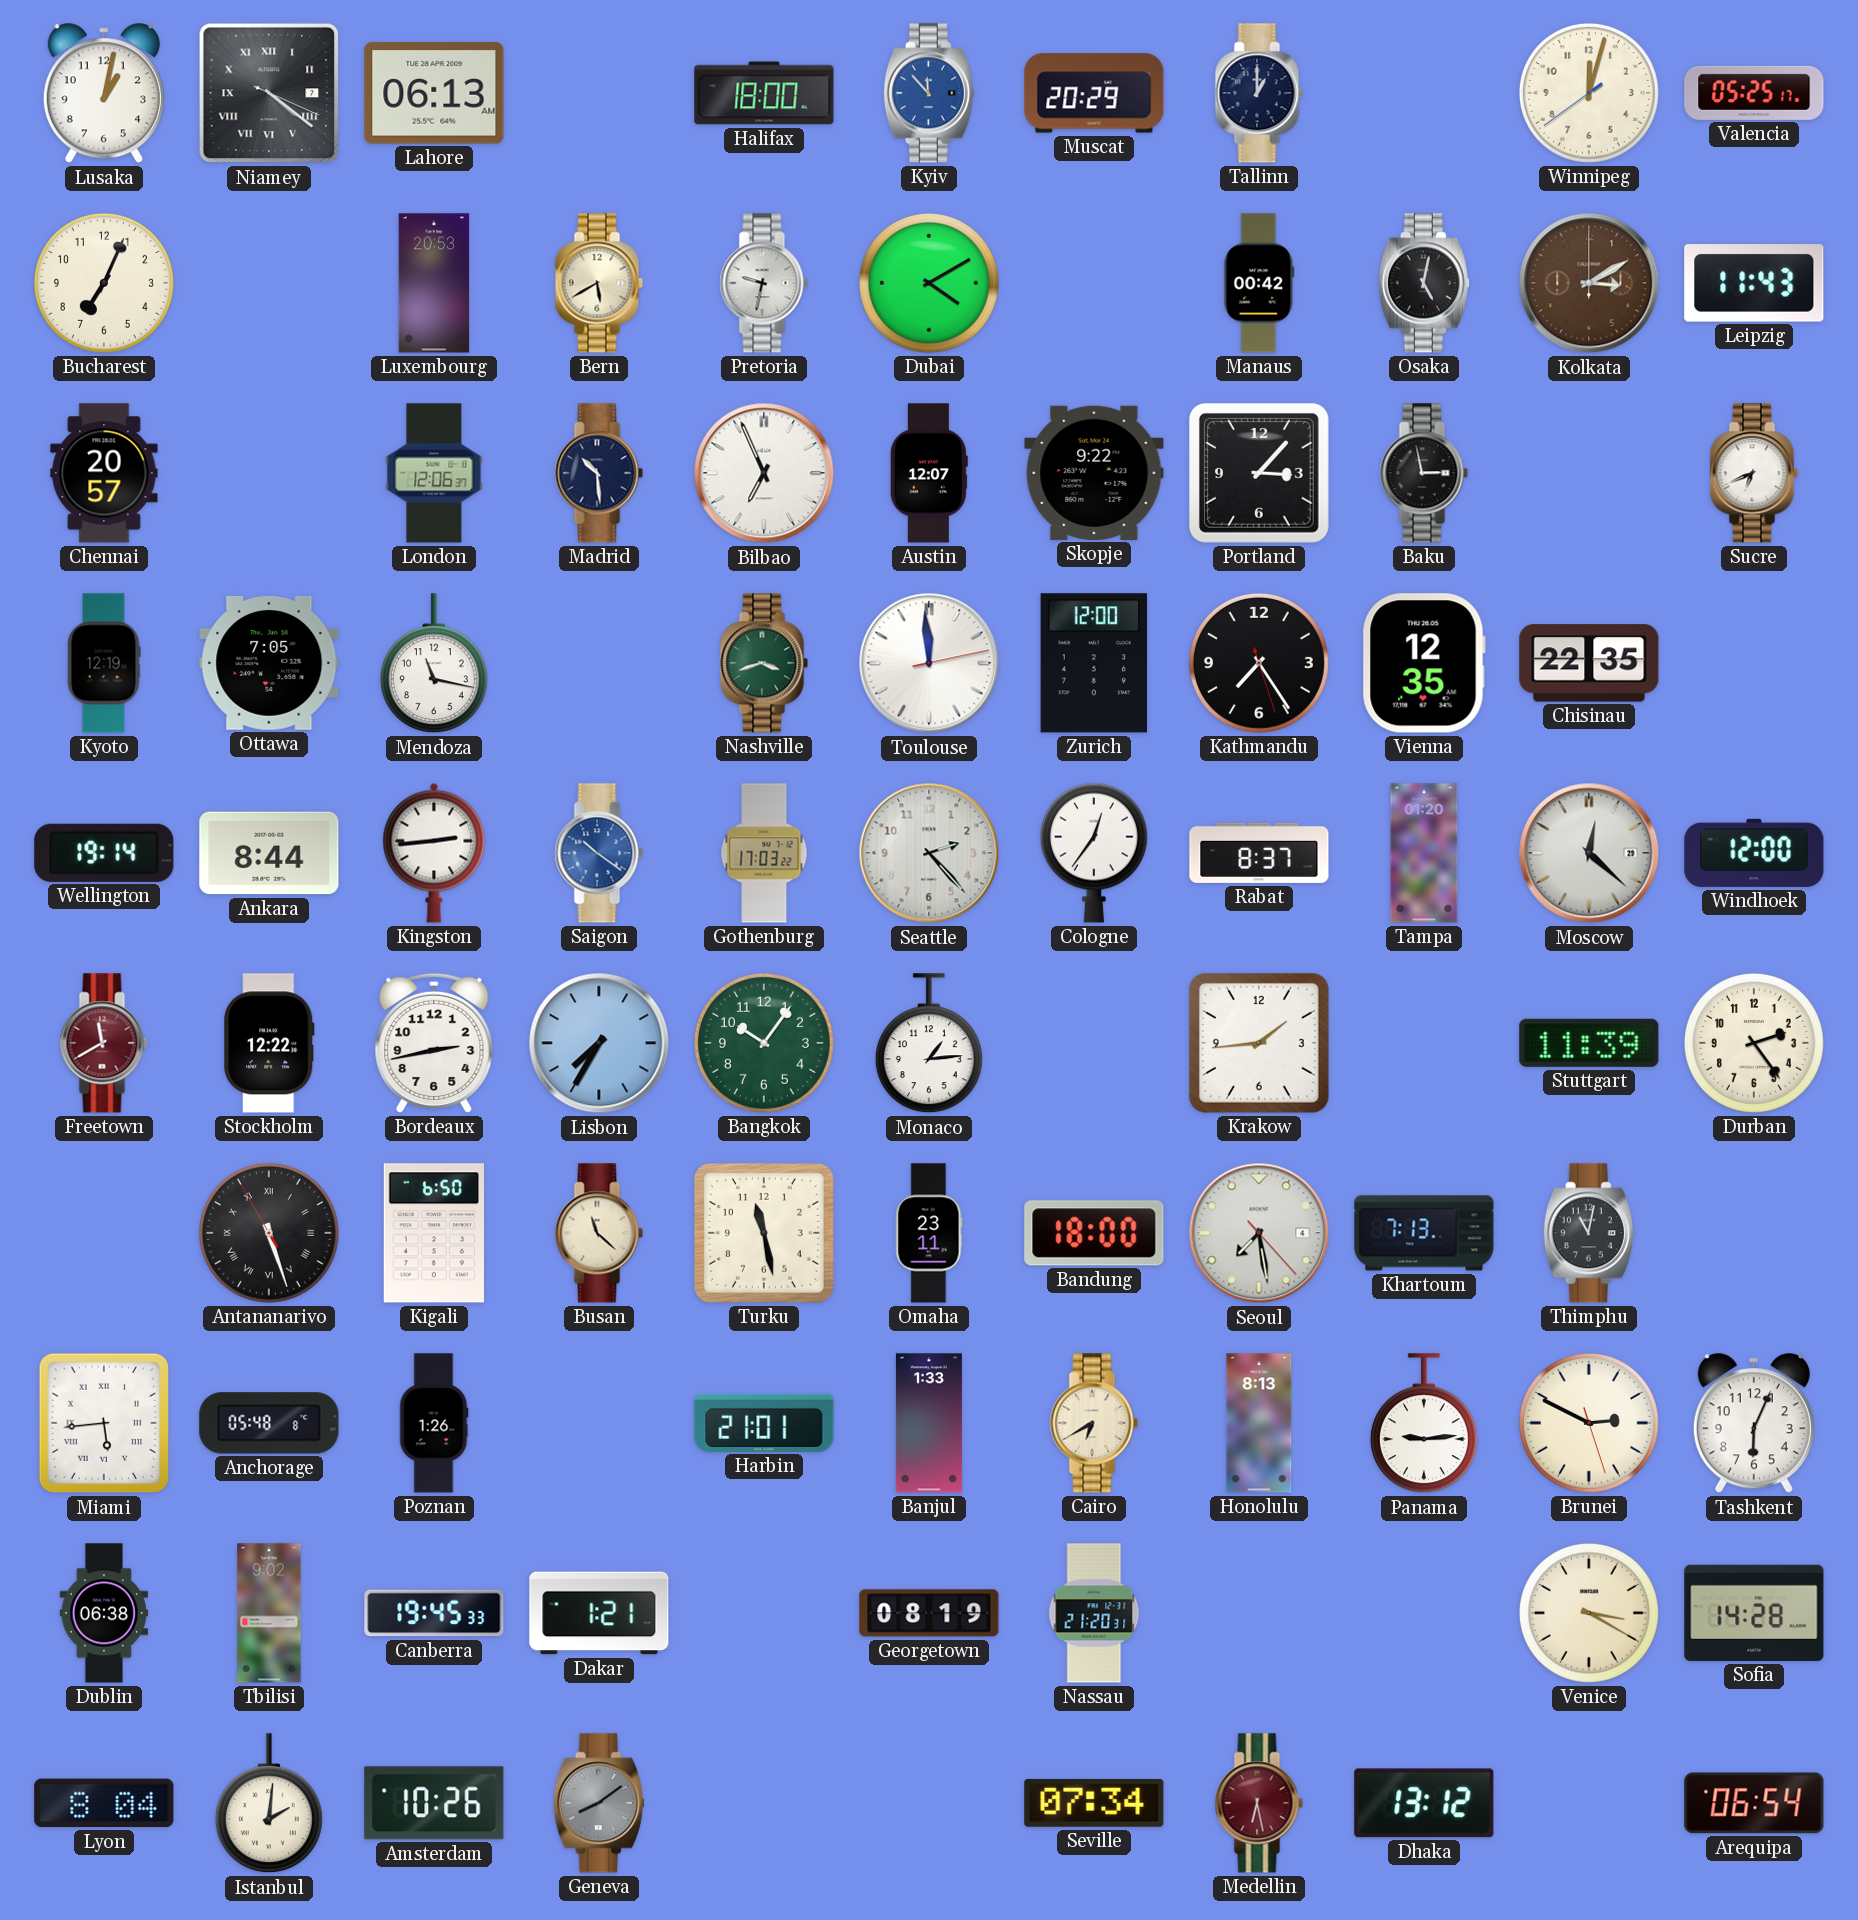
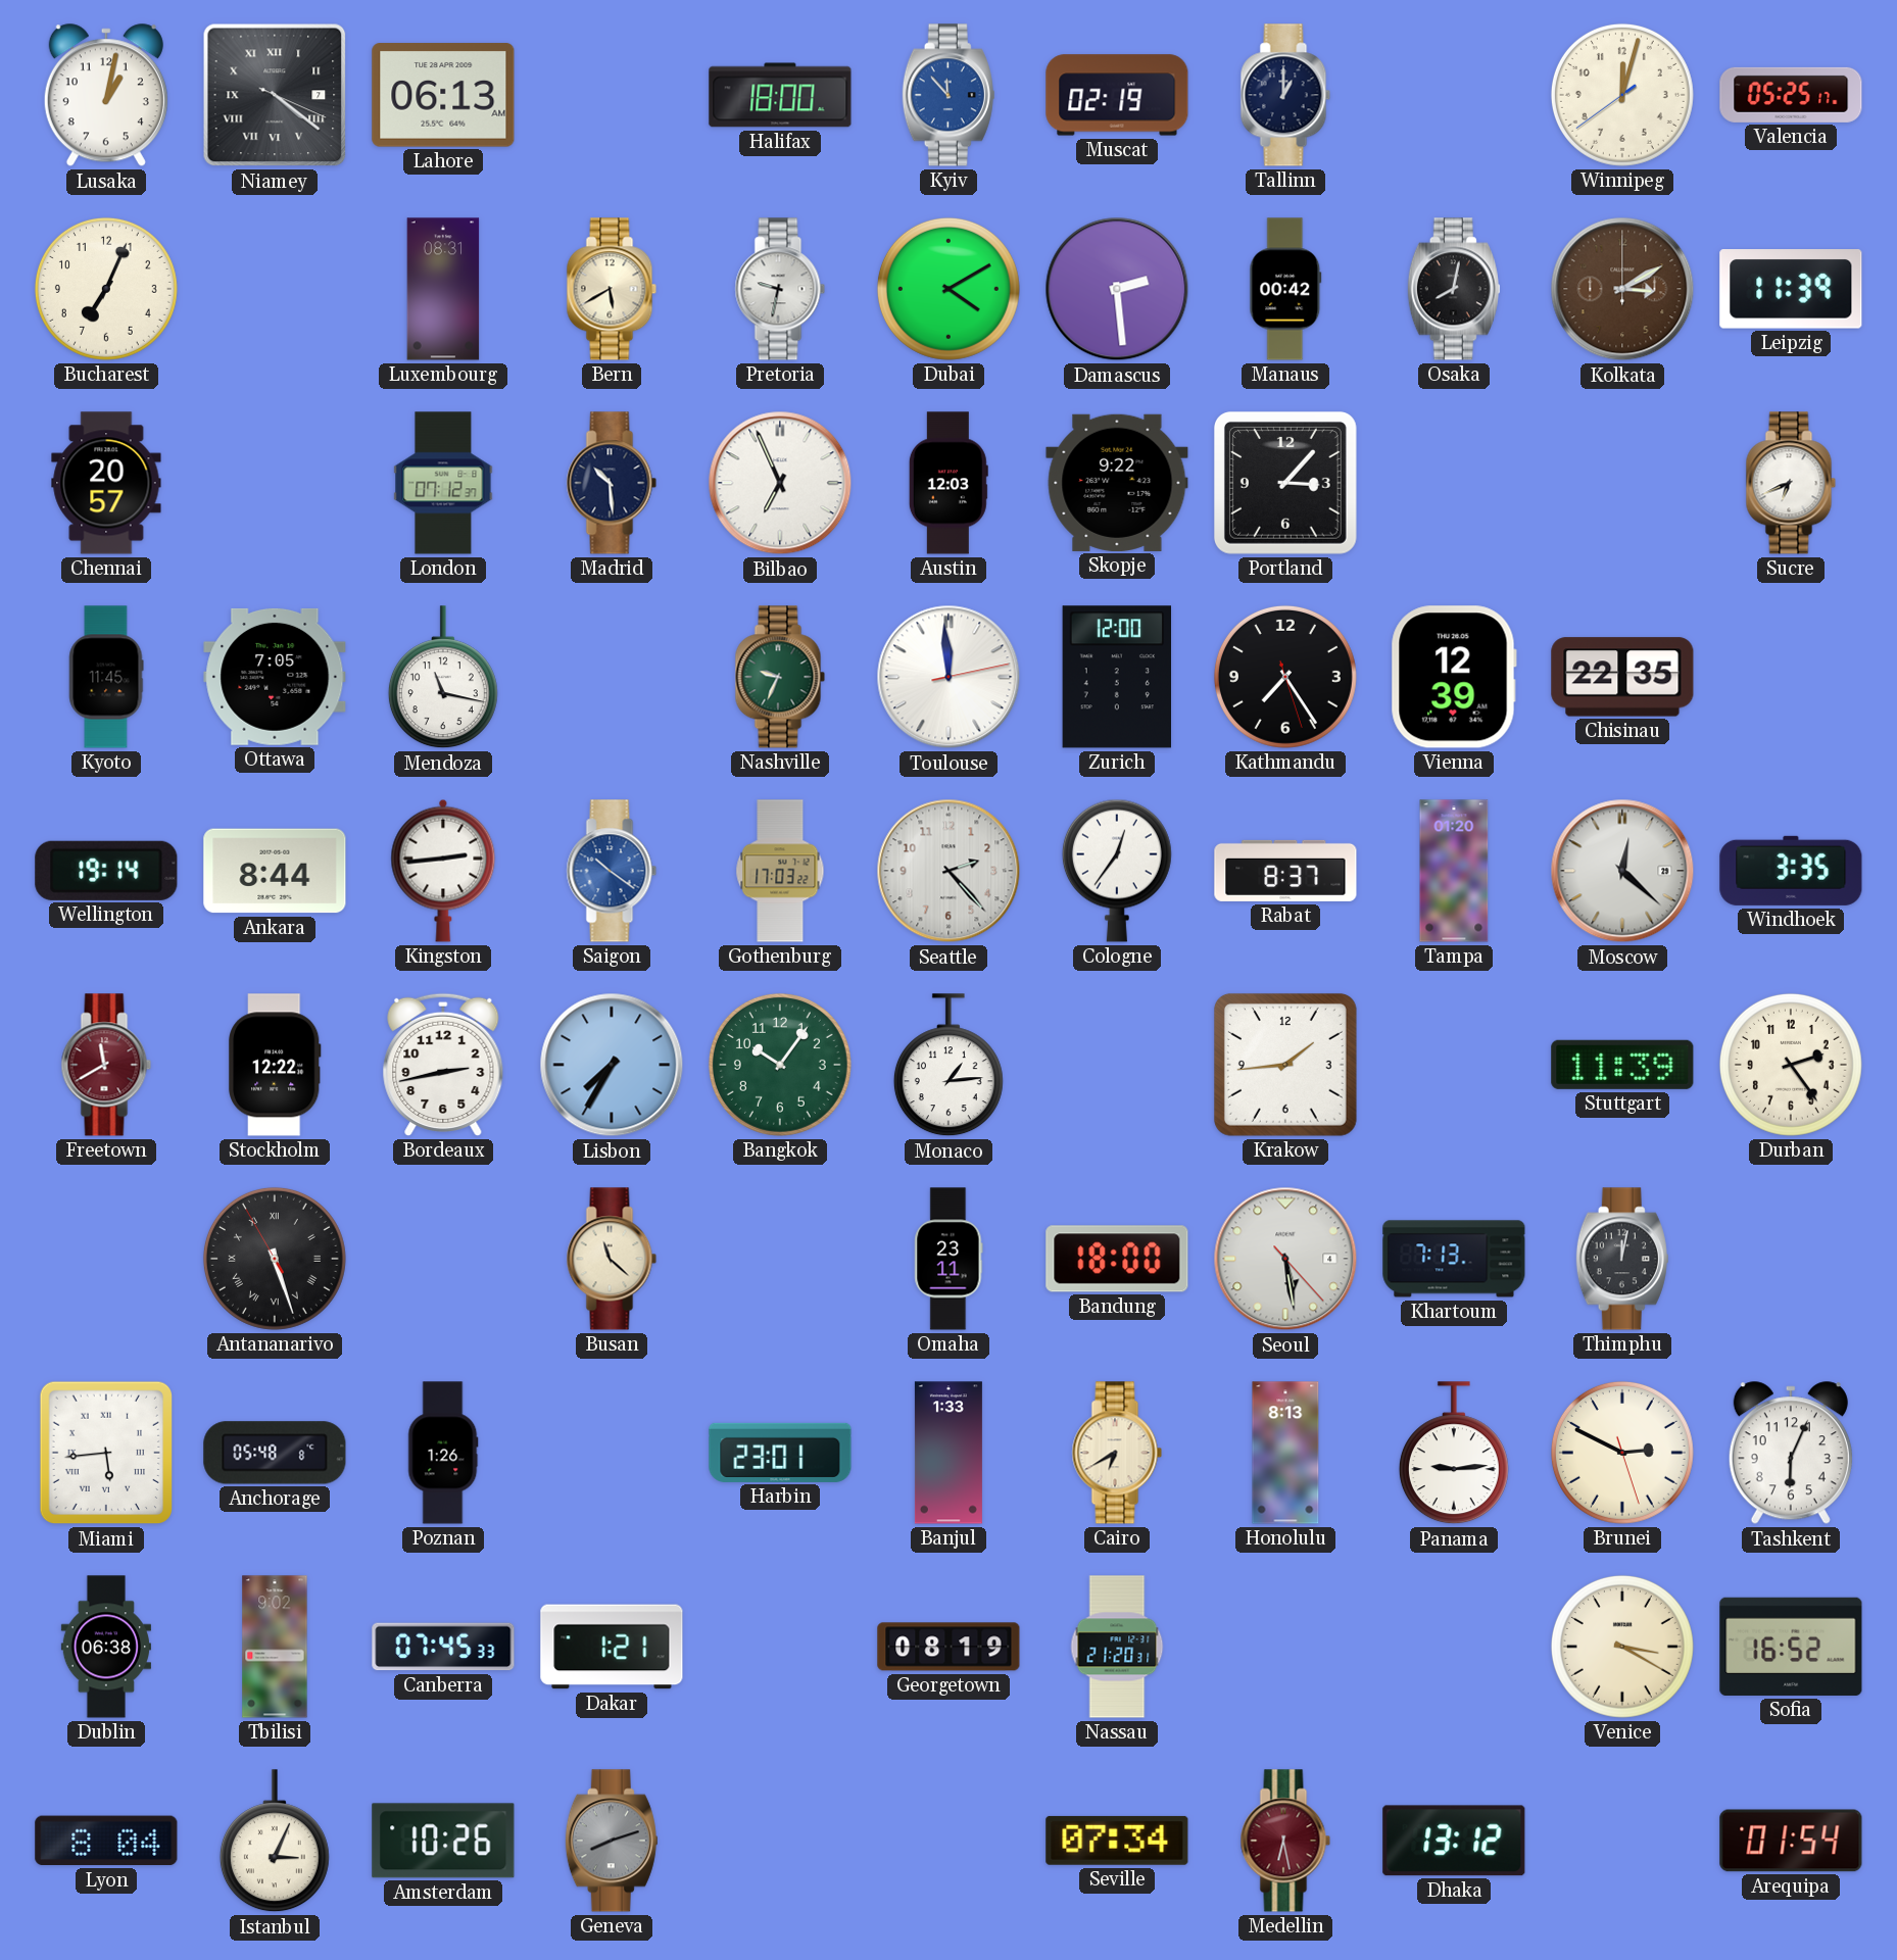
Muscat: 20:29 -> 02:19 (1117, 95)
Luxembourg: 20:53 -> 08:31 (443, 289)
Damascus: none -> 2:29 (1117, 289)
Osaka: 5:02 -> 8:02 (1454, 289)
Leipzig: 11:43 -> 11:39 (1791, 289)
London: 12:06 -> 07:12 (443, 483)
Austin: 12:07 -> 12:03 (948, 483)
Baku: 2:58 -> none (1424, 473)
Kyoto: 12:19 -> 11:45 (106, 677)
Nashville: 3:42 -> 9:34 (780, 677)
Vienna: 12:35 -> 12:39 (1454, 677)
Windhoek: 12:00 -> 3:35 (1791, 871)
Kigali: 6:50 -> none (434, 1233)
Turku: 11:28 -> none (764, 1233)
Seoul: 7:28 -> 5:28 (1285, 1259)
Thimphu: 11:02 -> 12:02 (1622, 1259)
Harbin: 21:01 -> 23:01 (780, 1453)
Canberra: 19:45 -> 07:45 (443, 1647)
Sofia: 14:28 -> 16:52 (1791, 1647)
Istanbul: 2:01 -> 3:04 (275, 1842)
Geneva: 8:09 -> 8:12 (612, 1841)
Arequipa: 06:54 -> 01:54 (1791, 1841)
